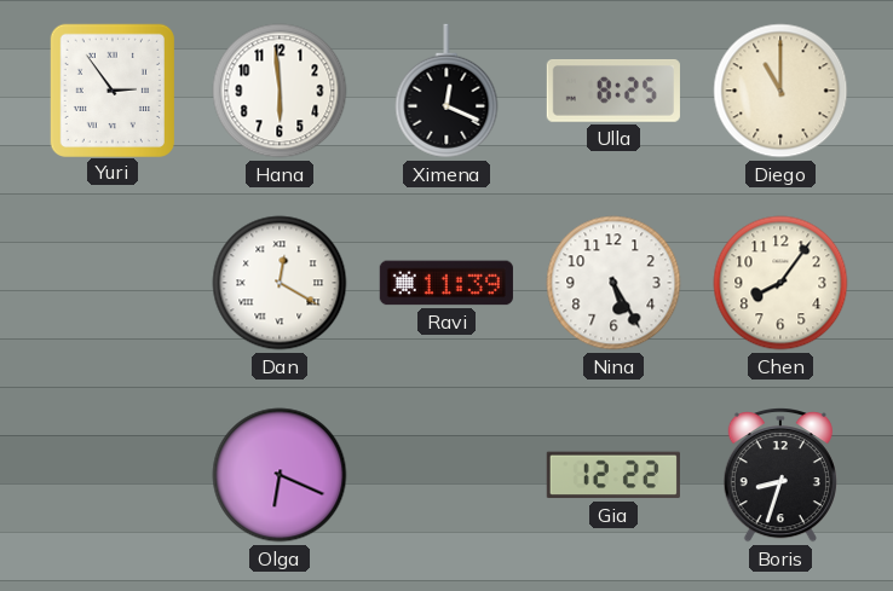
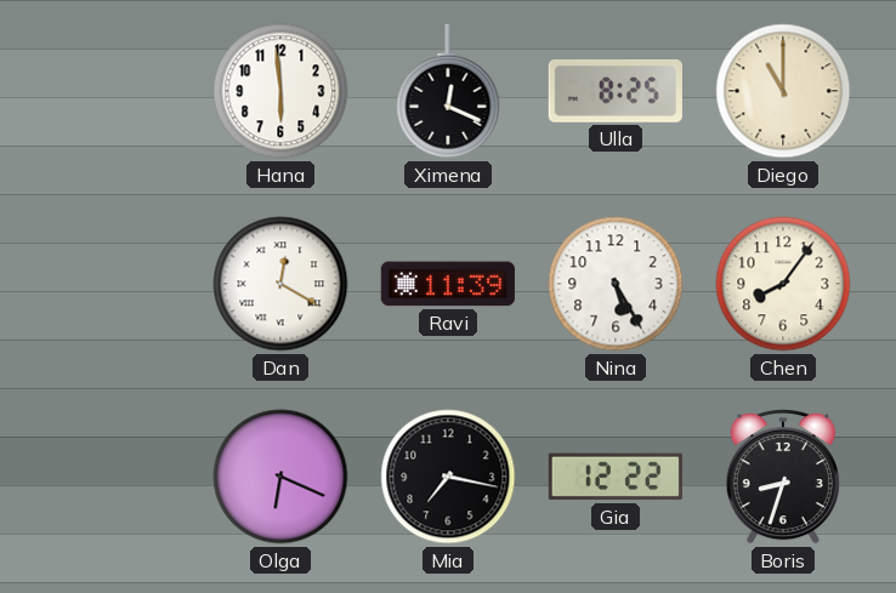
Yuri: 2:54 -> none (113, 89)
Mia: none -> 7:17 (448, 477)
